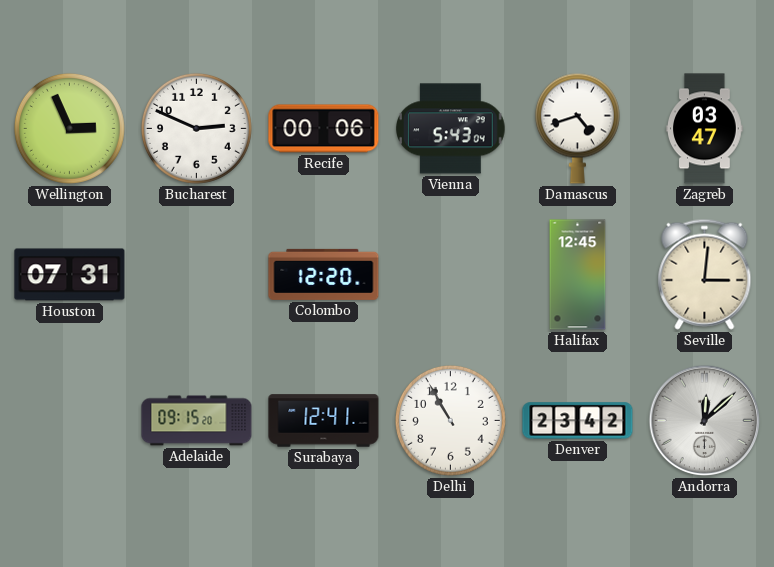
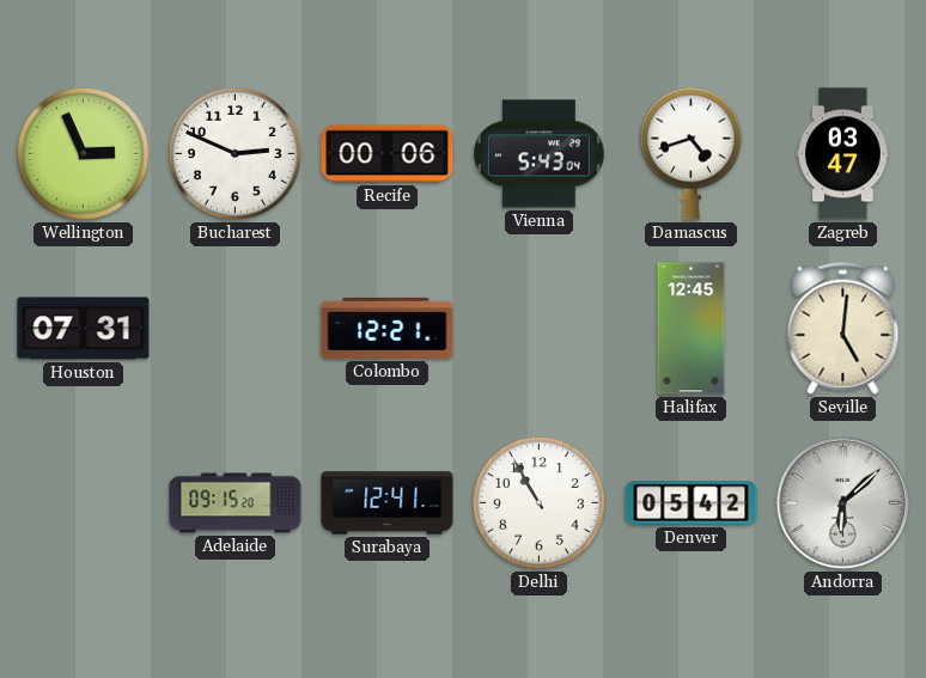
Colombo: 12:20 -> 12:21 (388, 328)
Seville: 3:01 -> 5:01 (843, 328)
Denver: 23:42 -> 05:42 (692, 503)
Andorra: 12:08 -> 6:08 (843, 503)
